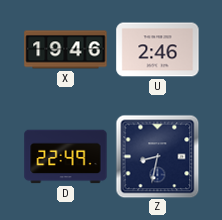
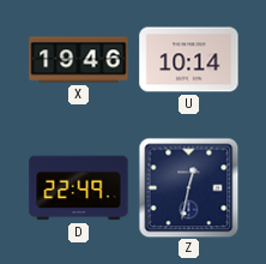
U: 2:46 -> 10:14 (189, 60)
Z: 8:32 -> 12:32 (188, 187)
